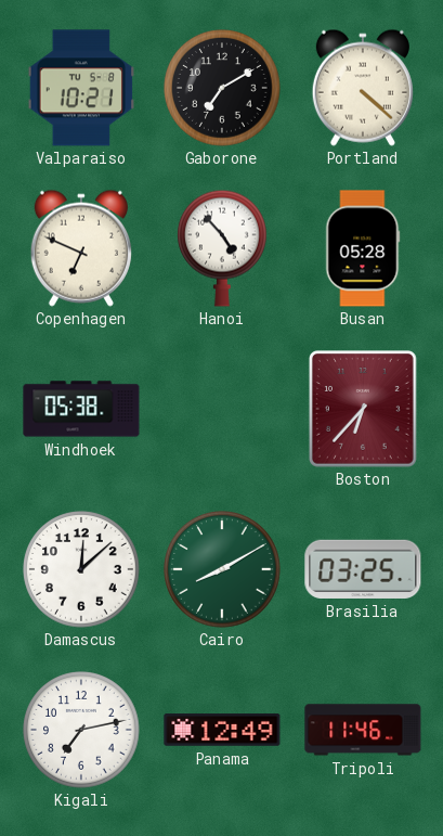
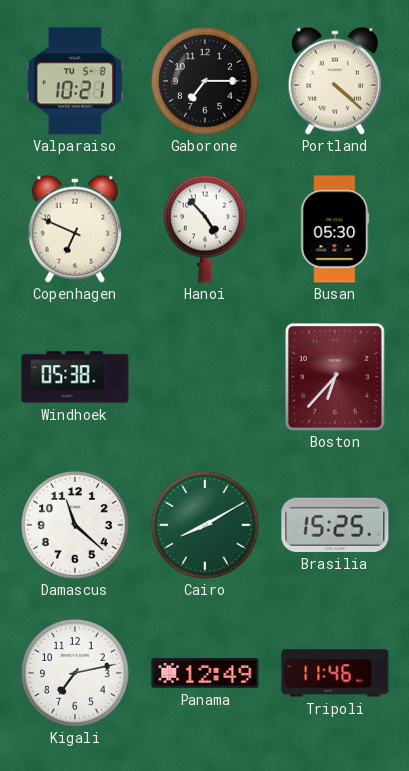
Gaborone: 7:10 -> 7:15 (205, 81)
Busan: 05:28 -> 05:30 (335, 229)
Damascus: 12:08 -> 11:22 (75, 525)
Brasilia: 03:25 -> 15:25 (335, 525)
